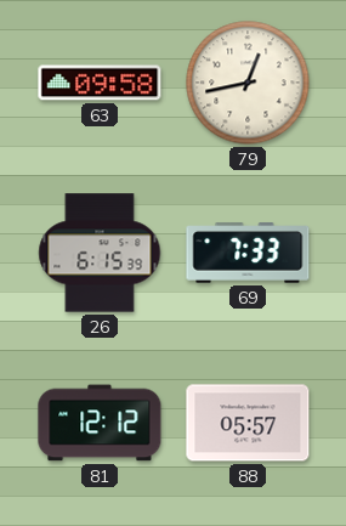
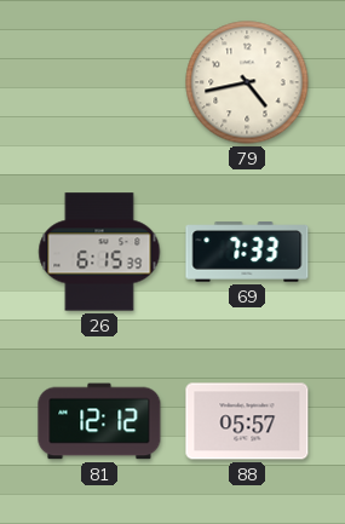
63: 09:58 -> none (100, 83)
79: 12:43 -> 4:43 (247, 82)
